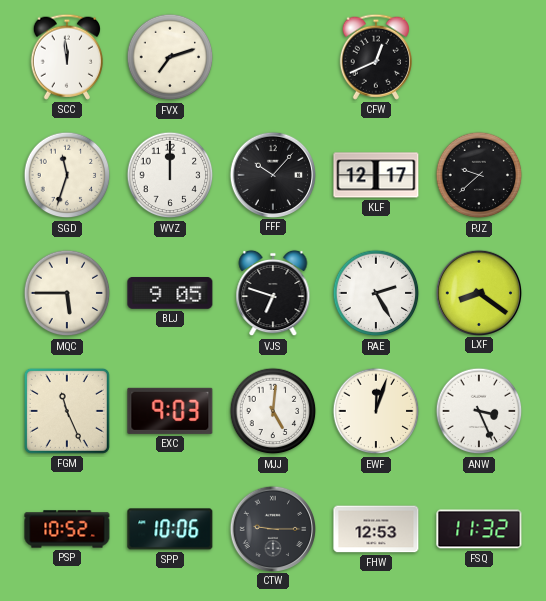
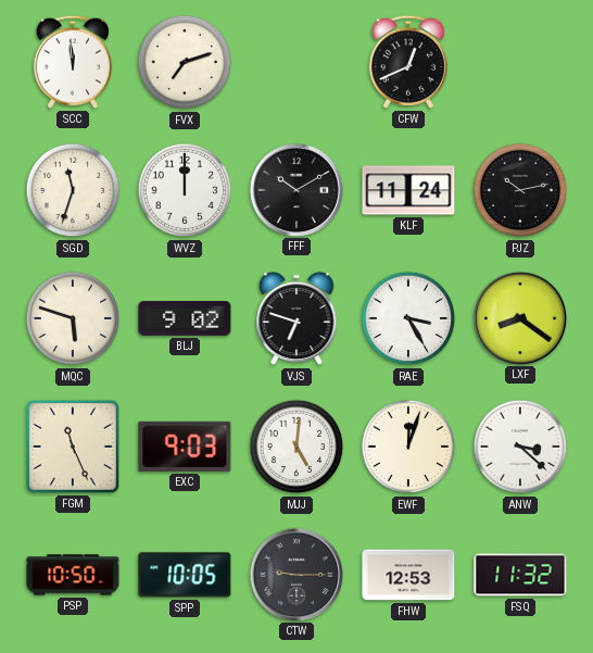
FFF: 10:07 -> 10:10 (295, 189)
KLF: 12:17 -> 11:24 (408, 190)
PJZ: 9:38 -> 10:13 (520, 190)
MQC: 5:45 -> 5:48 (73, 318)
BLJ: 9:05 -> 9:02 (185, 319)
RAE: 2:25 -> 3:25 (408, 318)
ANW: 3:26 -> 3:22 (520, 447)
PSP: 10:52 -> 10:50 (73, 575)
SPP: 10:06 -> 10:05 (185, 575)
